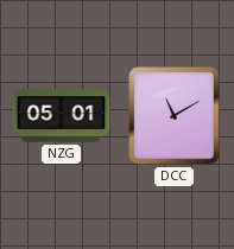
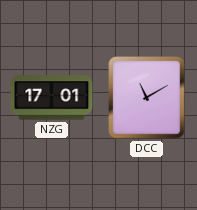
NZG: 05:01 -> 17:01 (52, 98)
